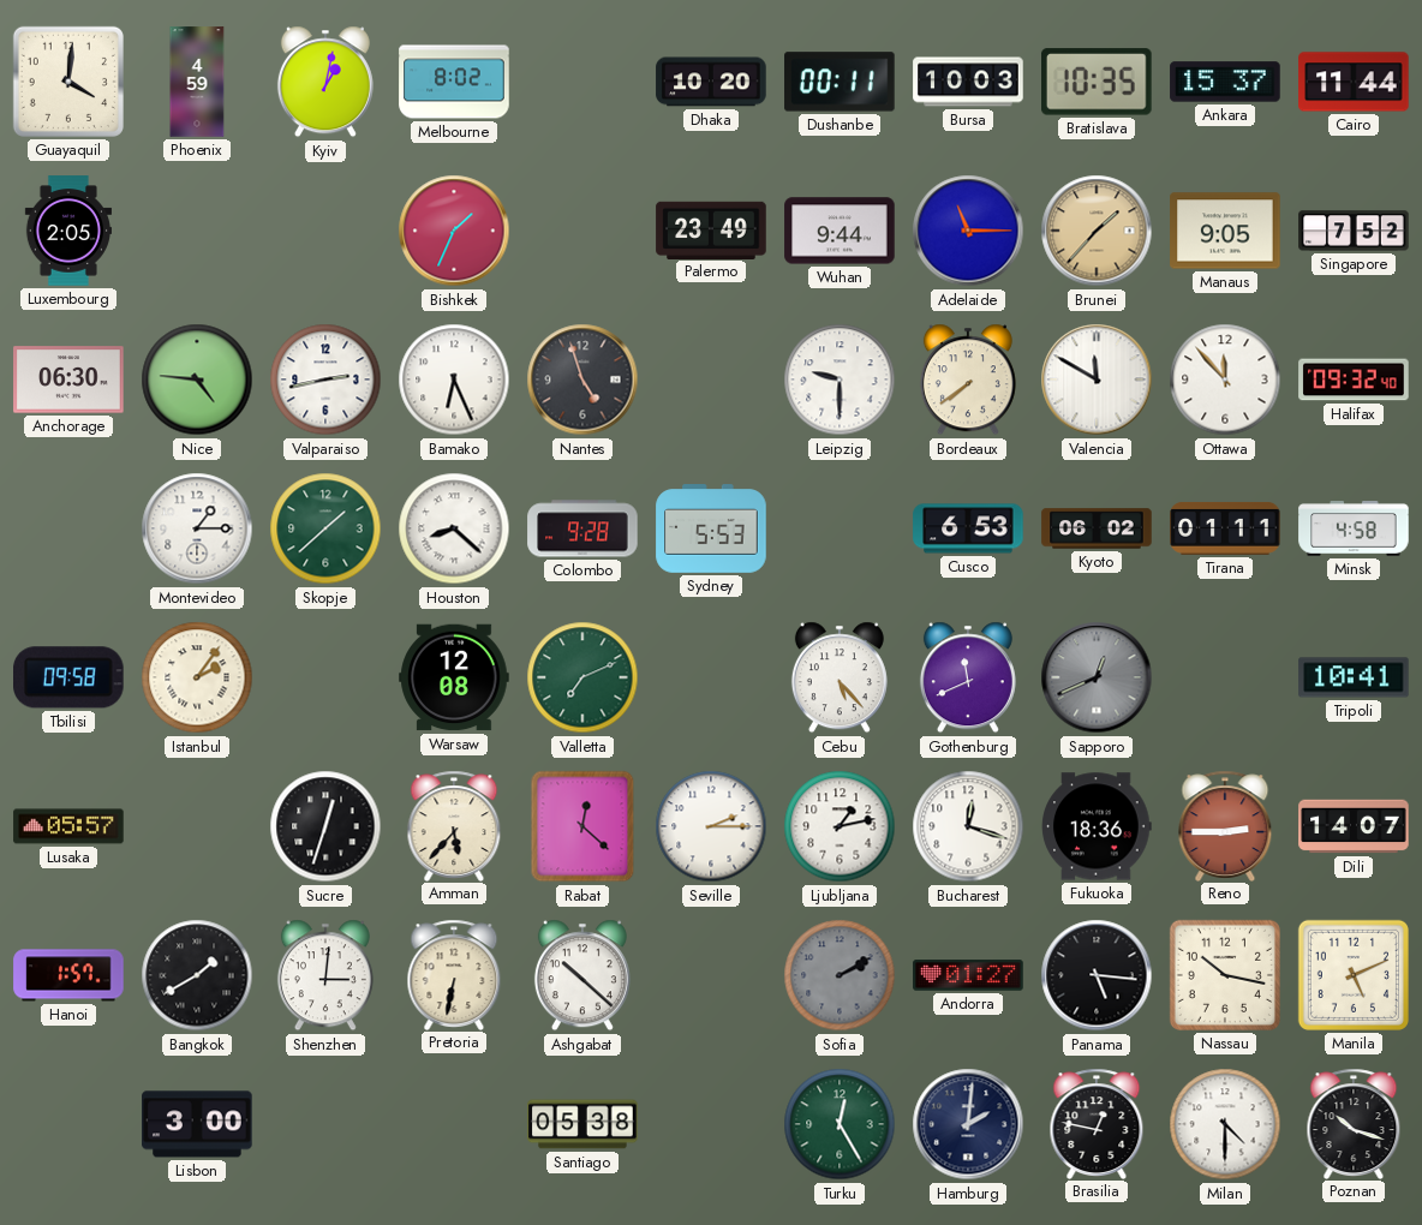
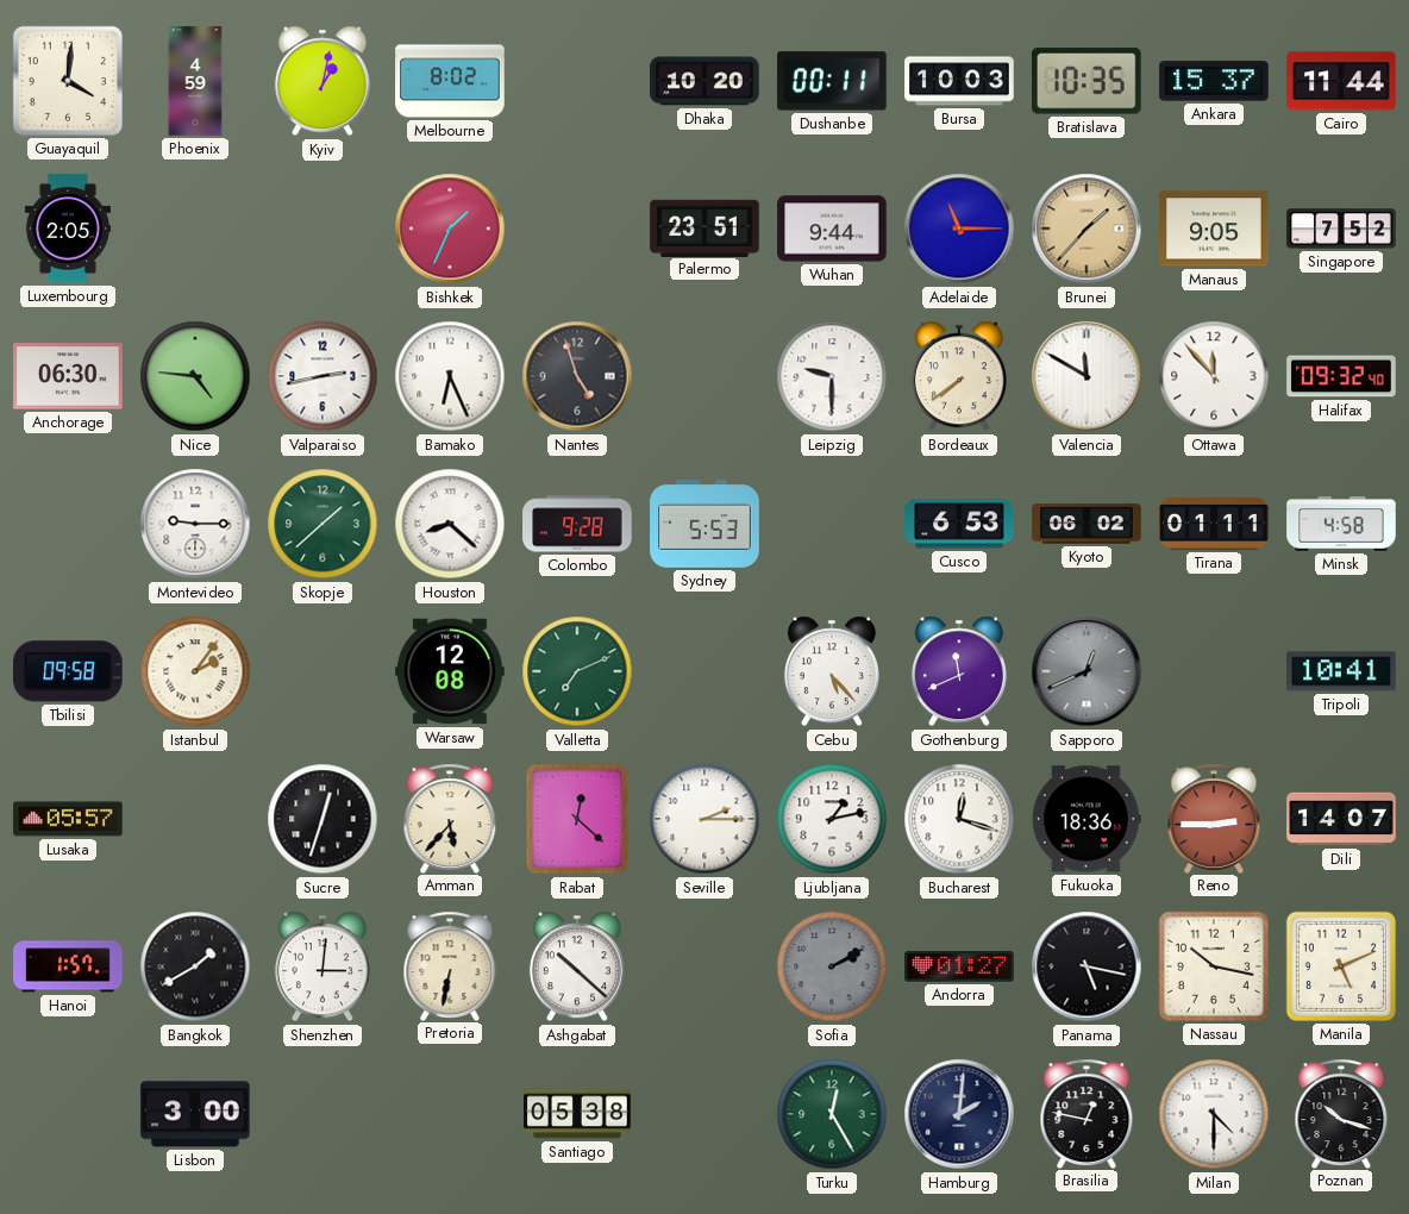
Palermo: 23:49 -> 23:51 (704, 227)
Montevideo: 1:15 -> 9:15 (195, 524)
Panama: 5:16 -> 5:17 (1087, 966)
